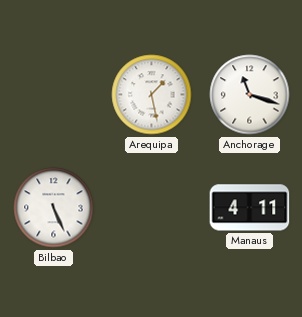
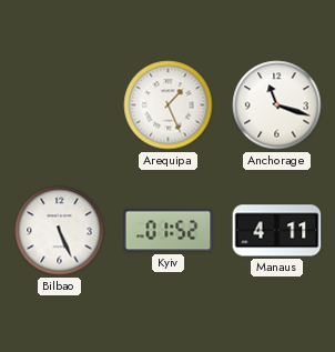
Arequipa: 1:28 -> 1:26 (169, 105)
Kyiv: none -> 01:52 (169, 231)
